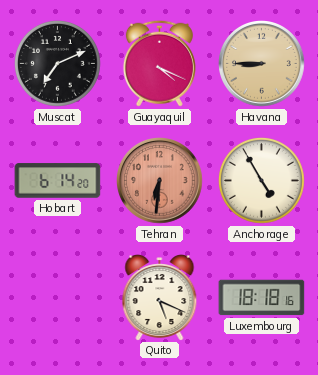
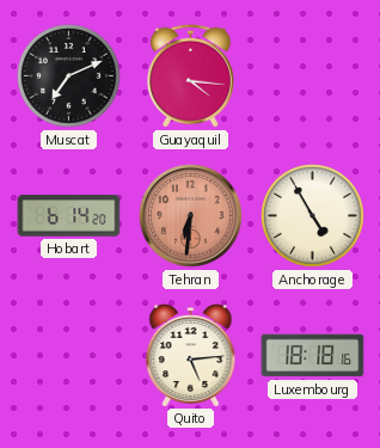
Guayaquil: 4:19 -> 4:16 (190, 75)
Havana: 8:45 -> none (262, 64)
Quito: 5:19 -> 5:14 (191, 356)
